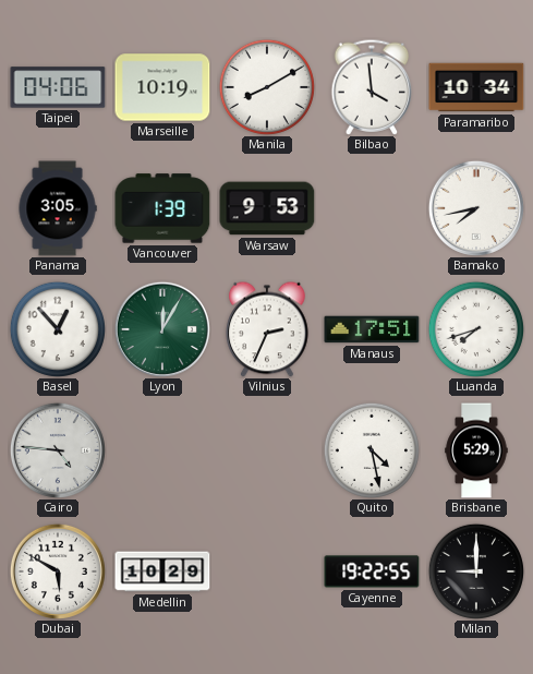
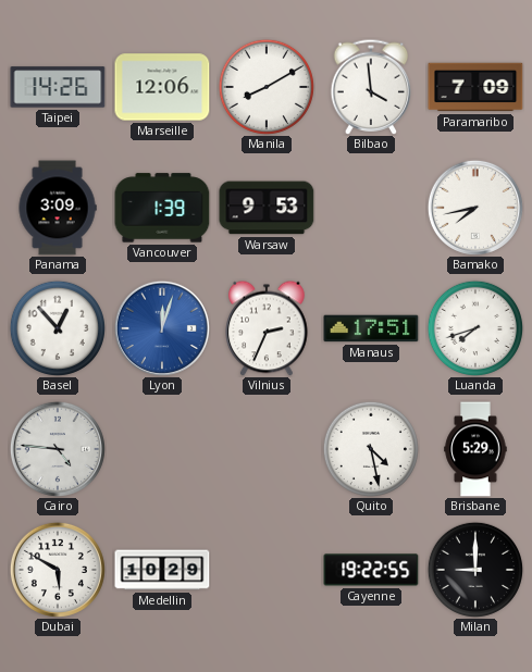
Taipei: 04:06 -> 14:26 (58, 87)
Marseille: 10:19 -> 12:06 (162, 87)
Paramaribo: 10:34 -> 7:09 (475, 87)
Panama: 3:05 -> 3:09 (58, 208)
Lyon: 12:05 -> 12:03 (162, 328)
Lyon dial: green -> blue (162, 328)
